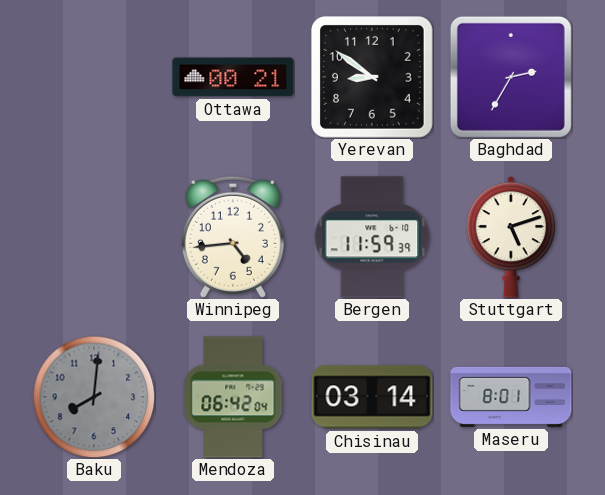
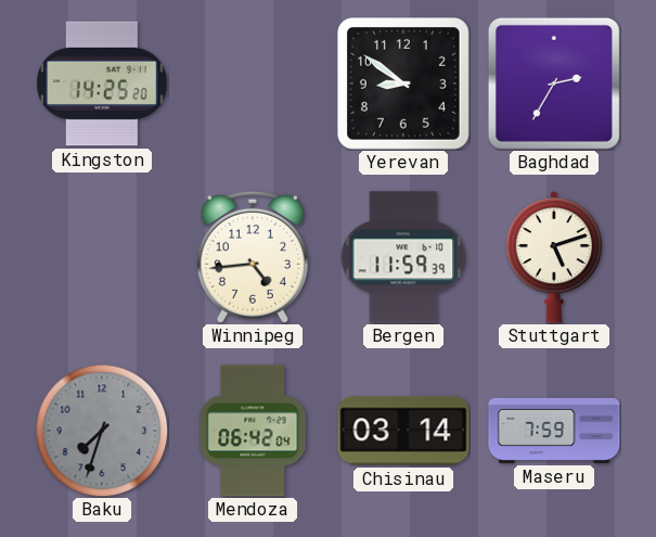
Kingston: none -> 14:25 (102, 84)
Ottawa: 00:21 -> none (233, 77)
Baku: 8:01 -> 7:33 (102, 431)
Maseru: 8:01 -> 7:59 (554, 431)
